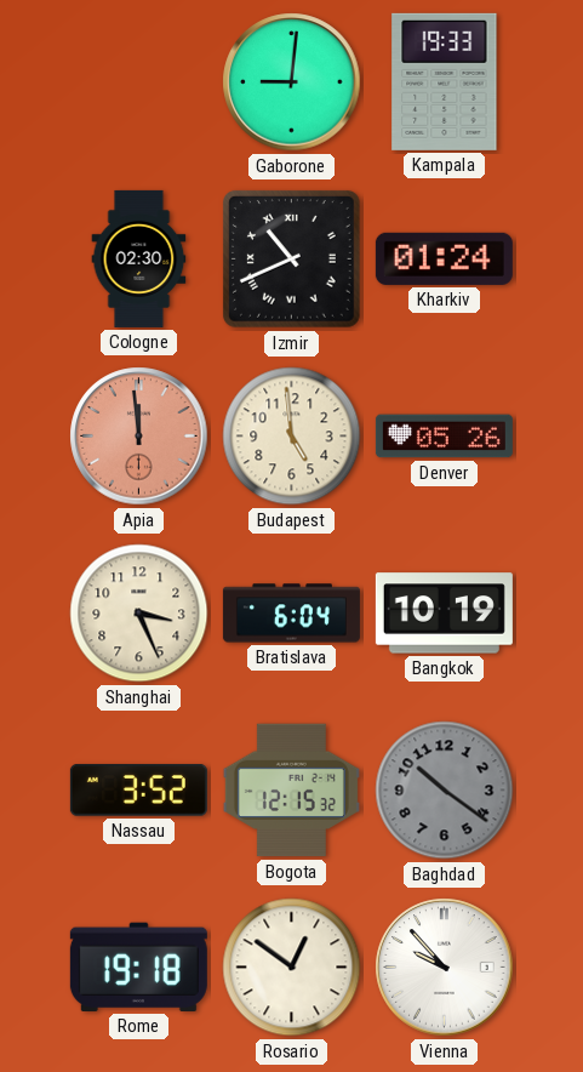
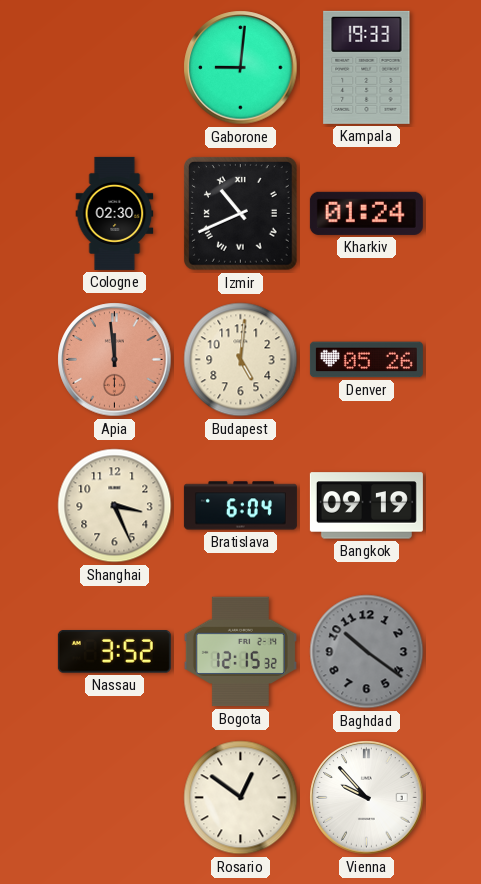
Budapest: 4:59 -> 5:01 (241, 360)
Bangkok: 10:19 -> 09:19 (366, 506)
Rome: 19:18 -> none (138, 966)
